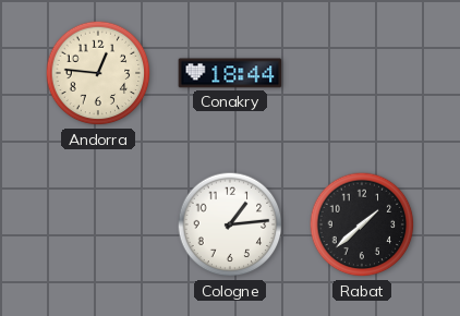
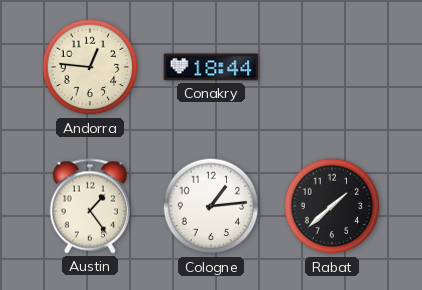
Austin: none -> 1:24 (89, 206)
